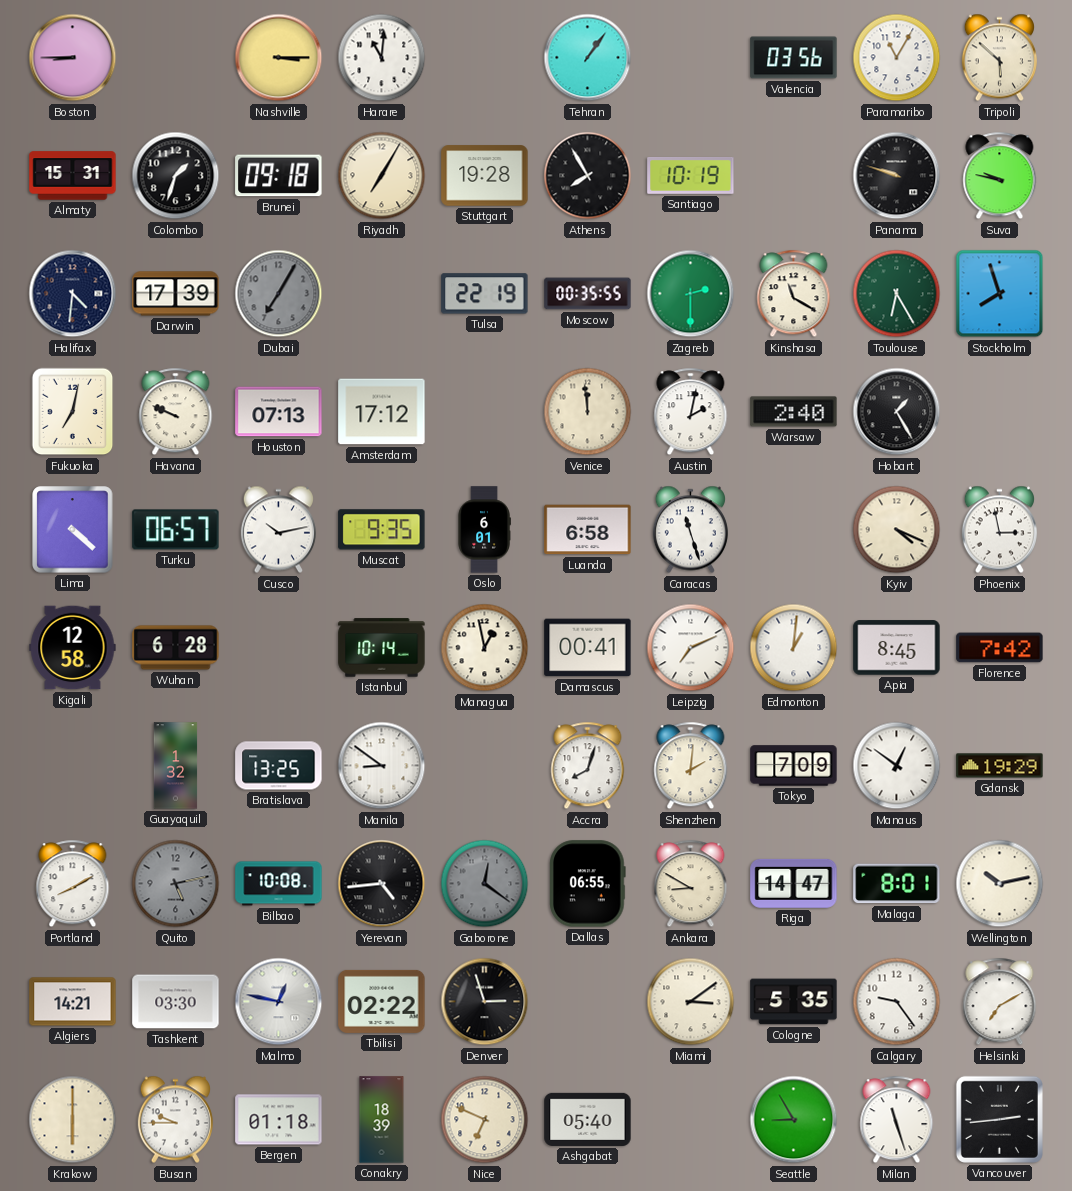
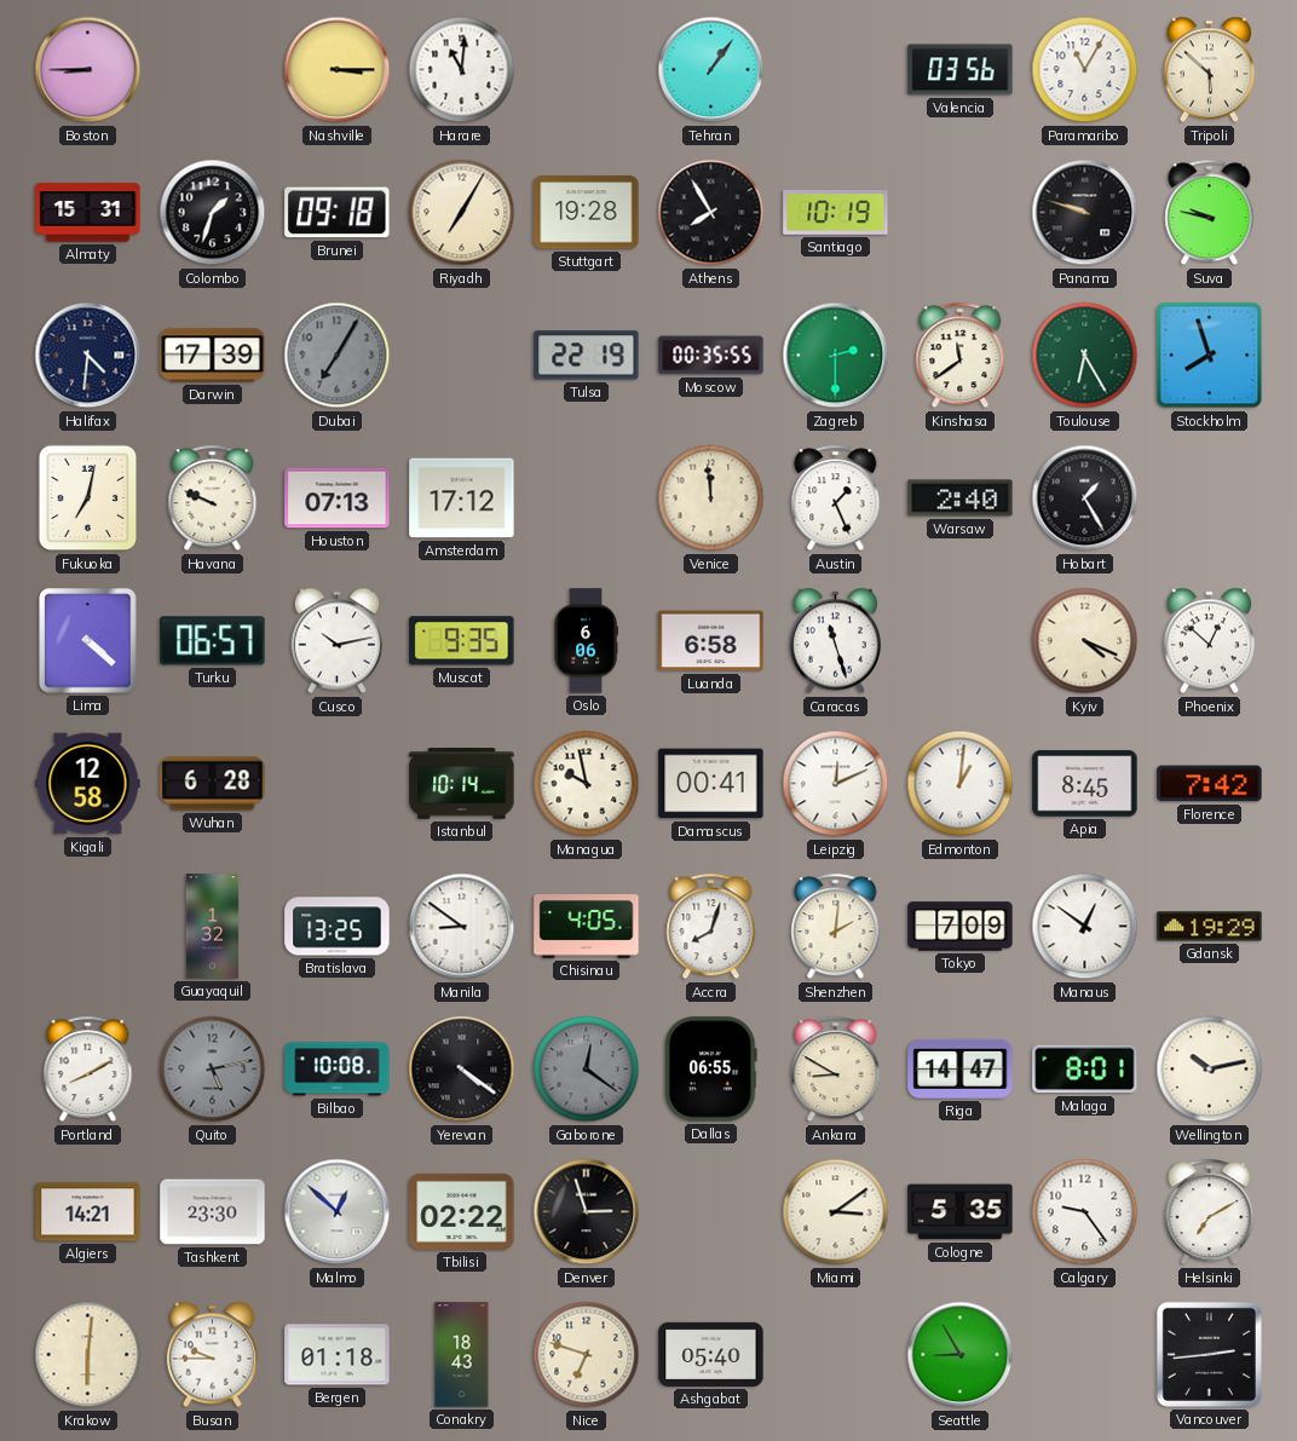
Kinshasa: 11:20 -> 11:39 (961, 356)
Austin: 2:02 -> 1:26 (836, 498)
Oslo: 6:01 -> 6:06 (586, 641)
Phoenix: 2:58 -> 12:52 (1209, 641)
Managua: 12:58 -> 9:58 (587, 784)
Leipzig: 7:11 -> 12:11 (836, 784)
Chisinau: none -> 4:05 (587, 927)
Yerevan: 4:44 -> 4:21 (462, 1070)
Tashkent: 03:30 -> 23:30 (213, 1212)
Malmo: 12:47 -> 12:52 (338, 1212)
Krakow: 6:00 -> 6:01 (88, 1355)
Conakry: 18:39 -> 18:43 (462, 1355)
Nice: 6:49 -> 6:48 (587, 1355)
Milan: 11:27 -> none (897, 1120)
